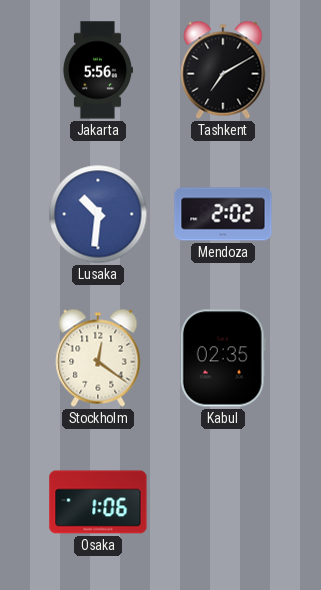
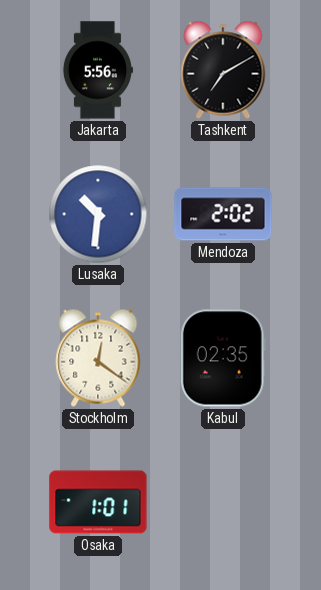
Osaka: 1:06 -> 1:01 (98, 502)
